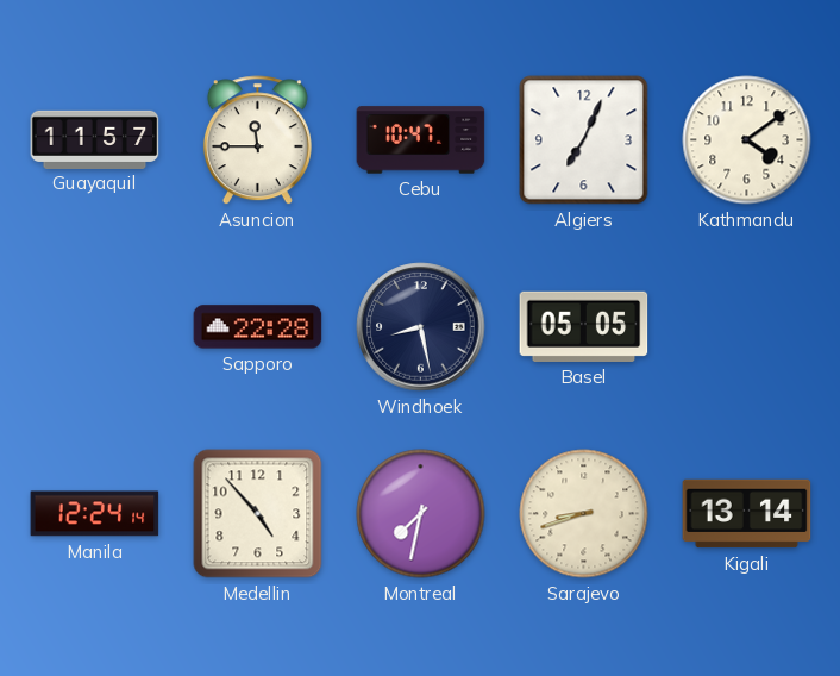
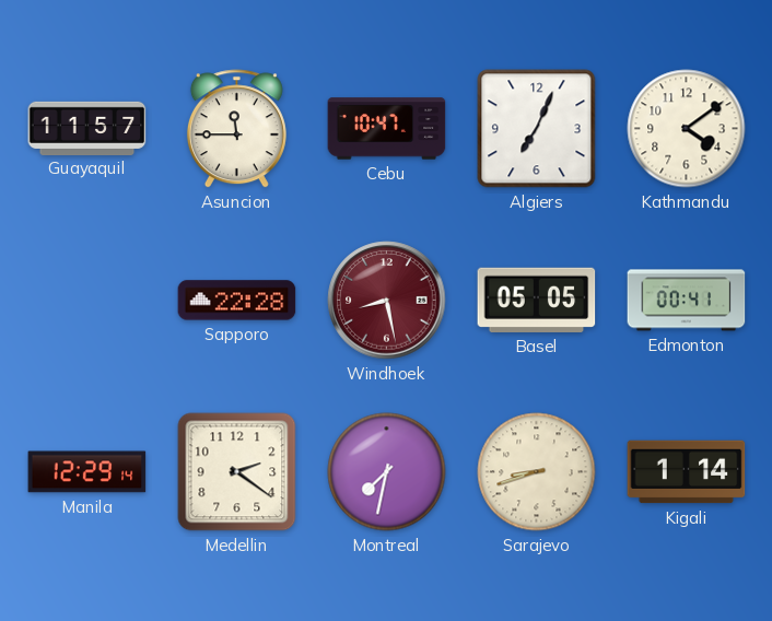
Windhoek dial: navy -> burgundy (387, 301)
Edmonton: none -> 00:41 (687, 301)
Manila: 12:24 -> 12:29 (87, 472)
Medellin: 4:53 -> 2:21 (237, 472)
Kigali: 13:14 -> 1:14 (687, 472)
